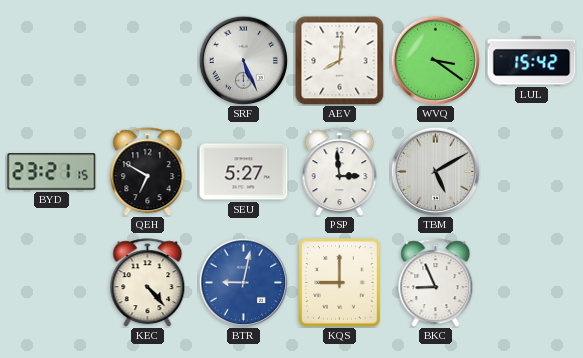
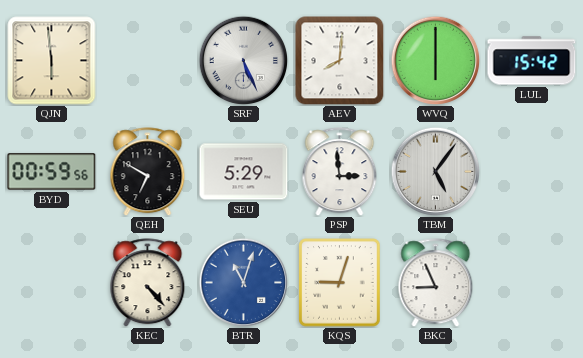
QJN: none -> 5:59 (52, 61)
WVQ: 3:21 -> 6:00 (435, 60)
BYD: 23:21 -> 00:59 (52, 172)
SEU: 5:27 -> 5:29 (244, 172)
TBM: 5:10 -> 5:06 (435, 171)
BTR: 9:02 -> 11:03 (243, 282)
KQS: 9:00 -> 9:03 (340, 283)
